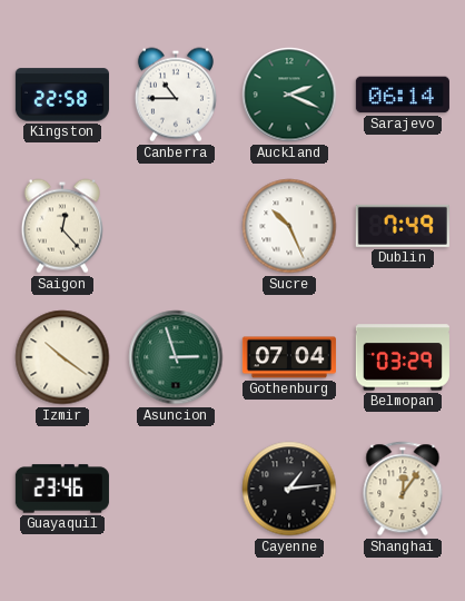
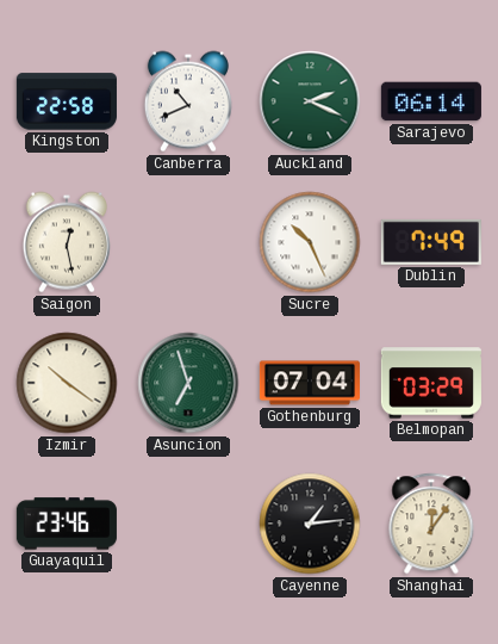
Canberra: 10:45 -> 10:41 (188, 101)
Saigon: 12:23 -> 12:28 (67, 242)
Asuncion: 2:57 -> 6:57 (188, 383)
